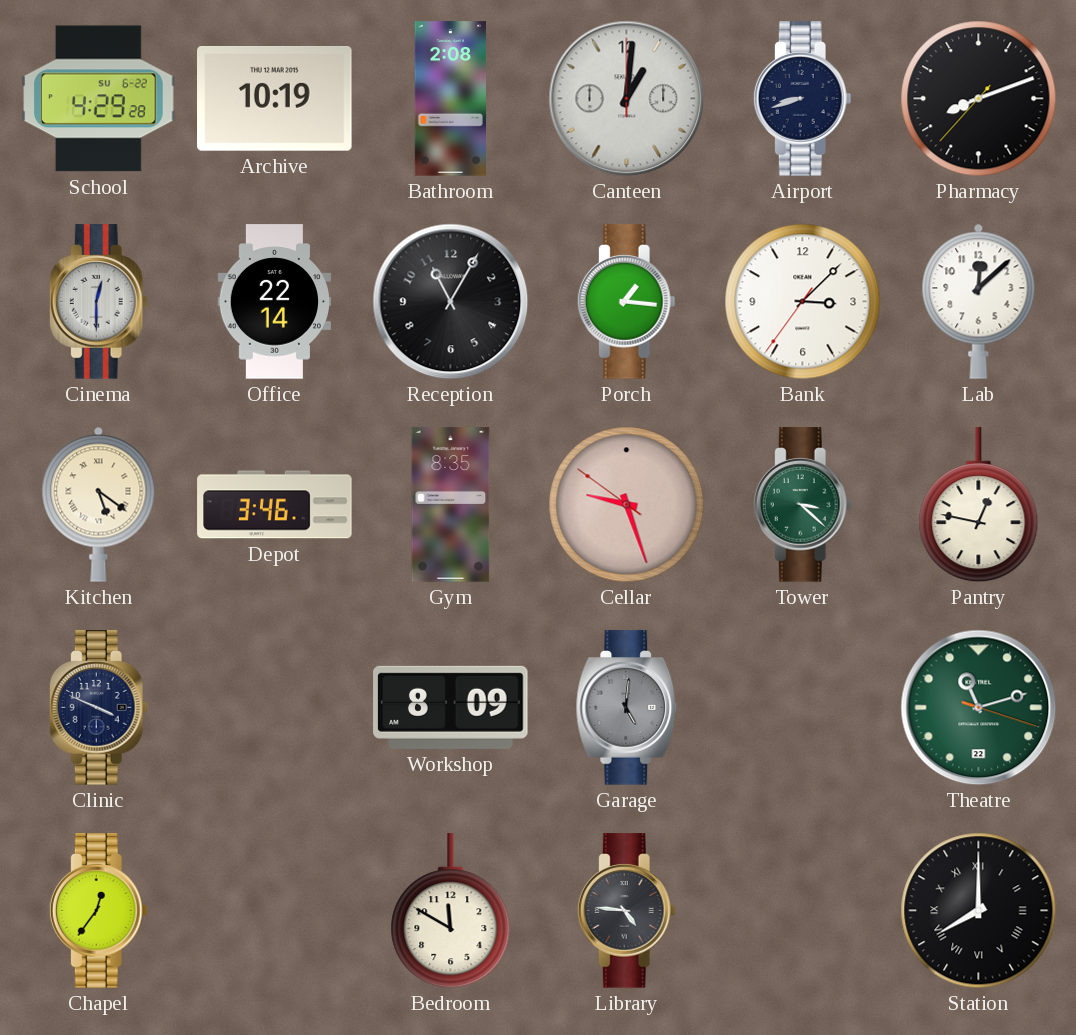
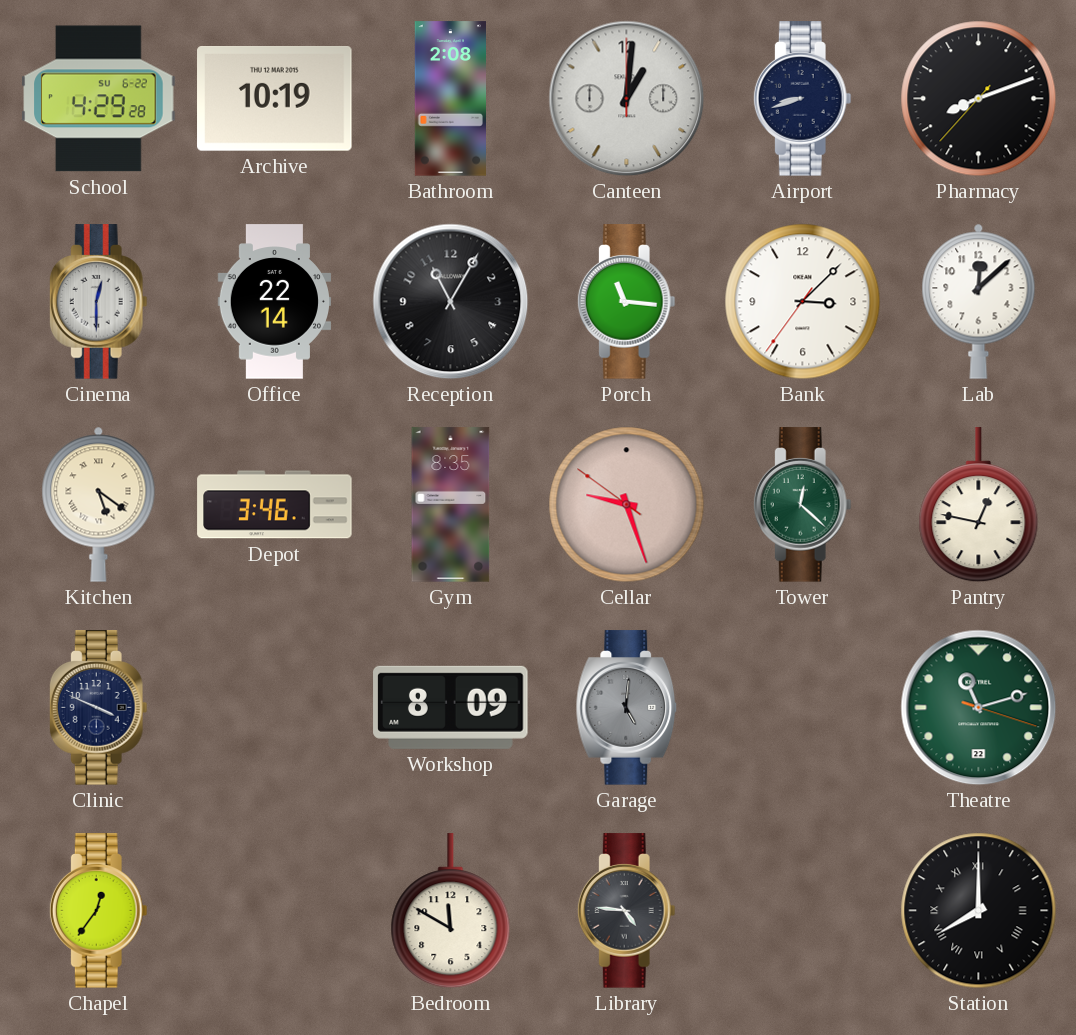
Porch: 1:16 -> 11:16 (626, 302)
Tower: 3:22 -> 12:22 (802, 505)
